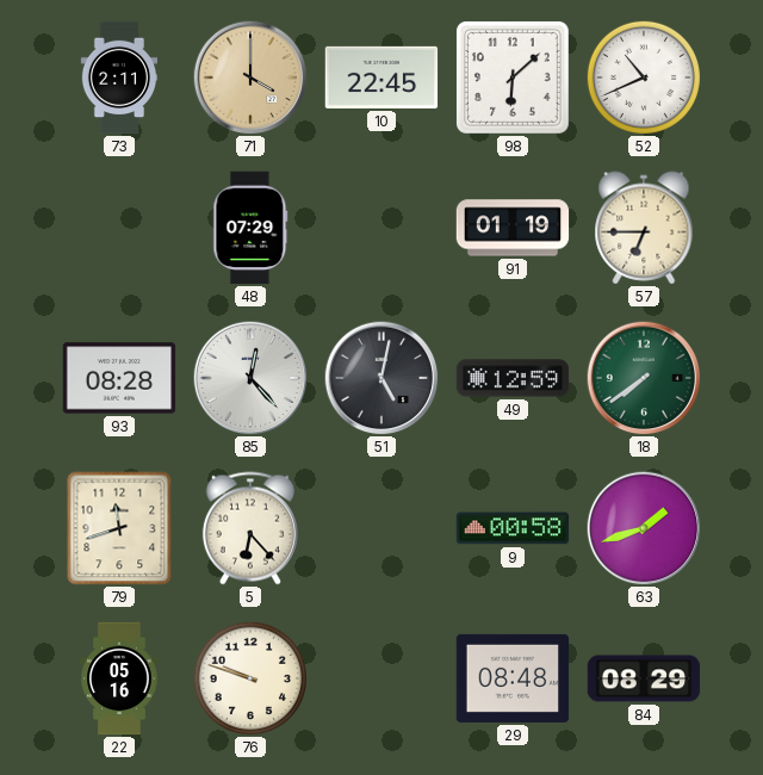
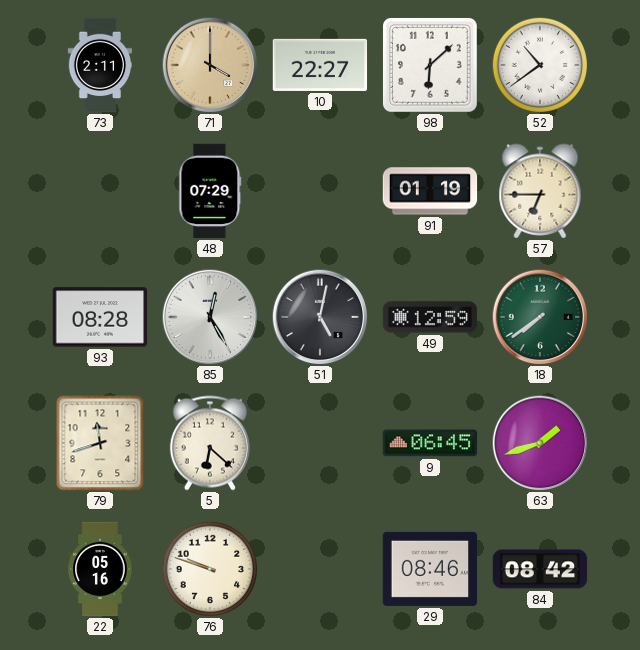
10: 22:45 -> 22:27 (320, 65)
52: 10:41 -> 10:39 (539, 64)
85: 12:23 -> 12:25 (210, 317)
5: 6:23 -> 6:22 (210, 443)
9: 00:58 -> 06:45 (430, 443)
29: 08:48 -> 08:46 (430, 569)
84: 08:29 -> 08:42 (540, 569)
